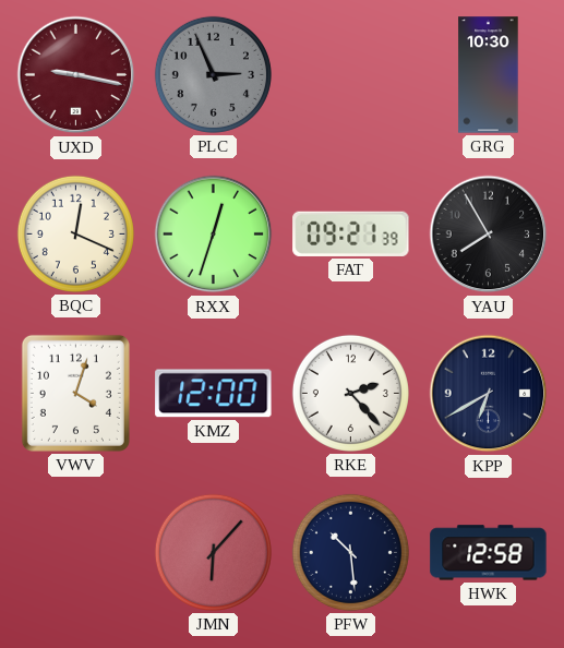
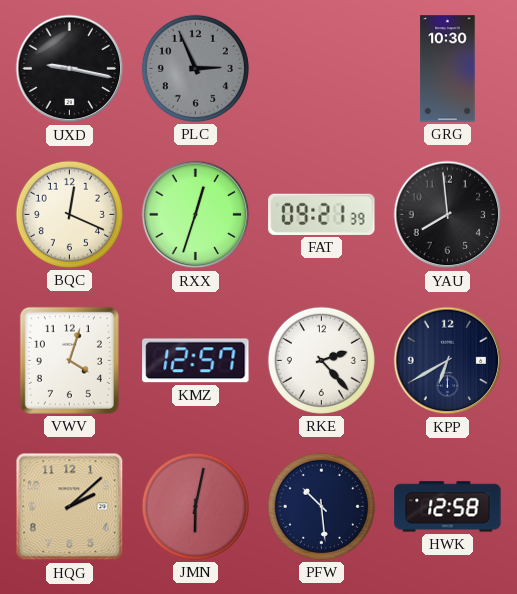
UXD dial: burgundy -> black (70, 69)
YAU: 7:55 -> 7:59 (448, 215)
KMZ: 12:00 -> 12:57 (196, 361)
HQG: none -> 2:08 (70, 507)
JMN: 6:07 -> 6:02 (195, 506)
